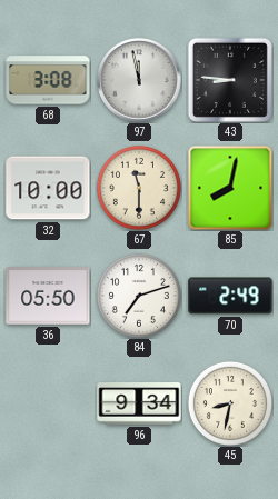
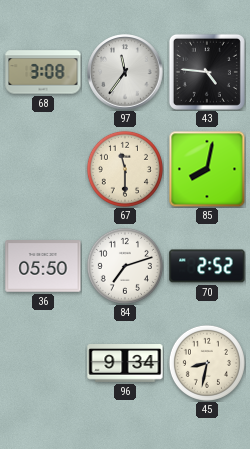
97: 11:58 -> 11:36 (125, 72)
43: 8:46 -> 4:46 (207, 72)
32: 10:00 -> none (48, 188)
70: 2:49 -> 2:52 (207, 266)
